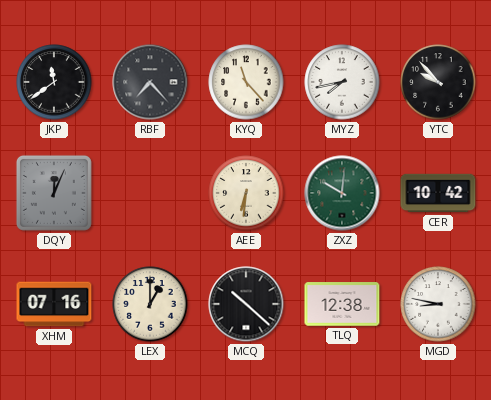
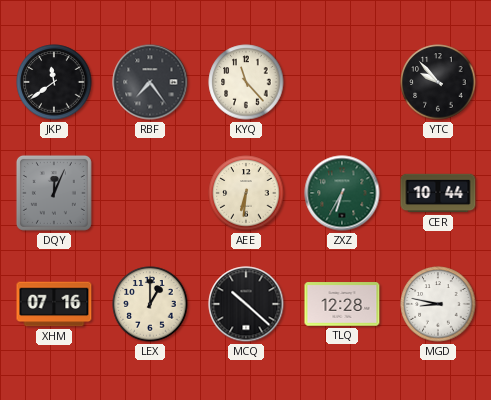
RBF: 7:23 -> 7:24 (150, 82)
MYZ: 7:43 -> none (342, 82)
ZXZ: 10:01 -> 6:35 (342, 193)
CER: 10:42 -> 10:44 (438, 193)
TLQ: 12:38 -> 12:28 (342, 304)
